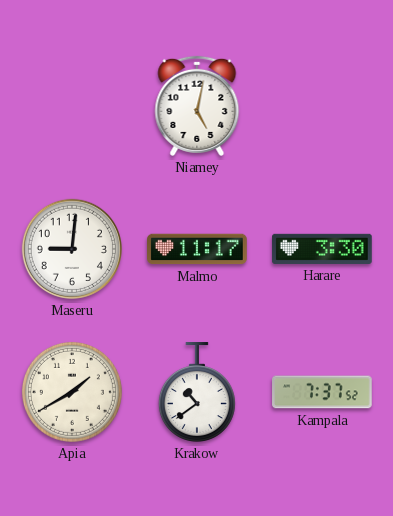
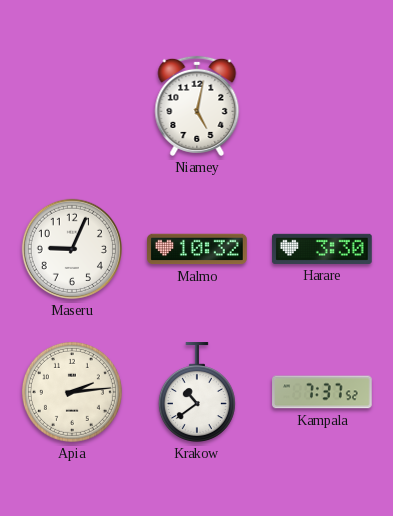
Maseru: 9:01 -> 9:04 (72, 249)
Malmo: 11:17 -> 10:32 (197, 249)
Apia: 1:40 -> 2:14 (72, 392)
